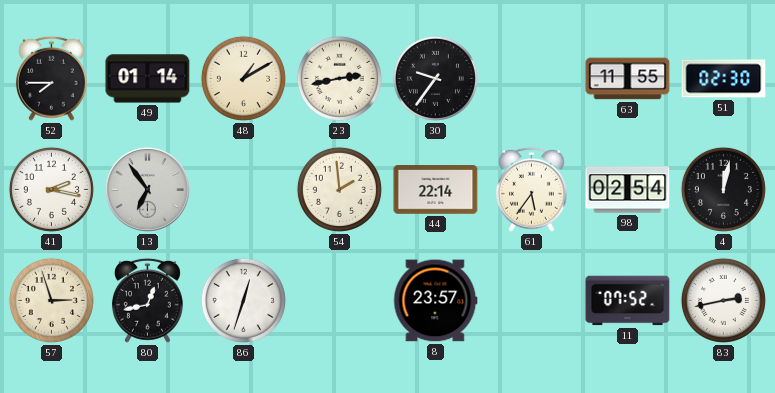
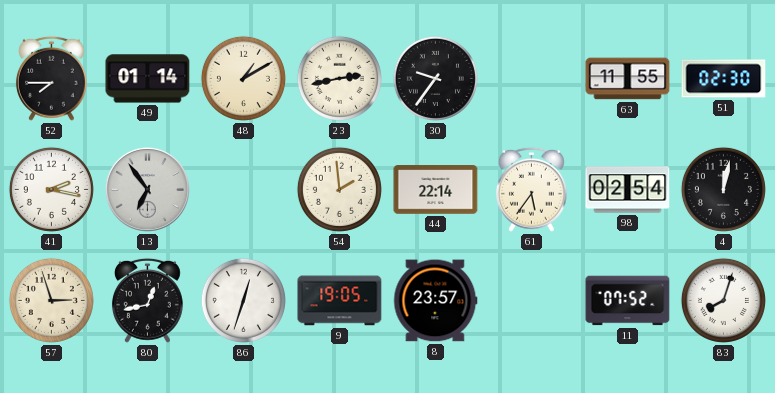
9: none -> 19:05 (340, 301)
83: 2:43 -> 8:03 (723, 300)
